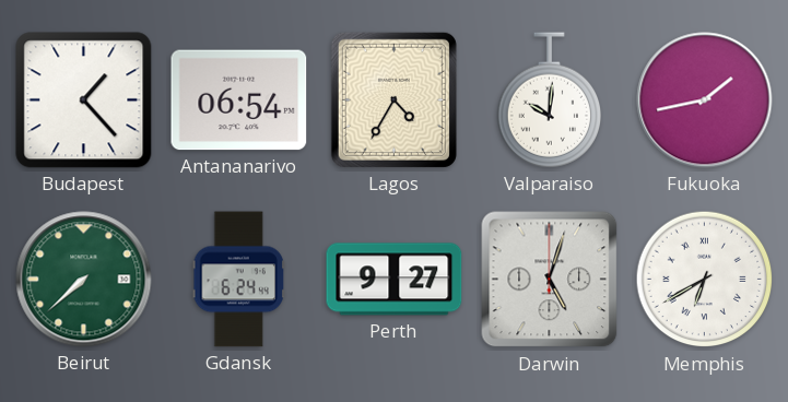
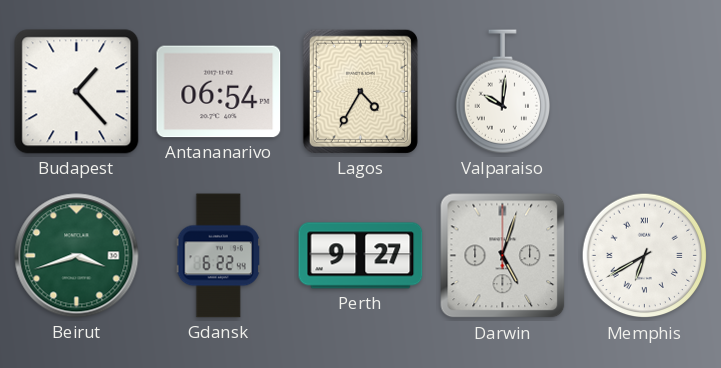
Fukuoka: 1:43 -> none (705, 100)
Beirut: 7:38 -> 3:42 (77, 256)
Gdansk: 6:24 -> 6:22 (218, 256)
